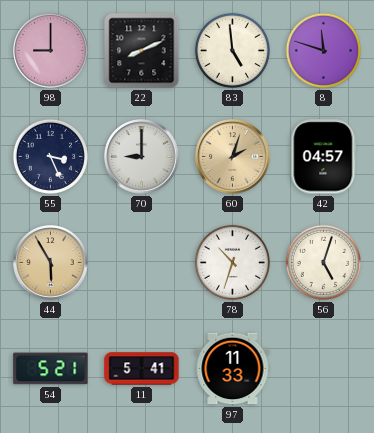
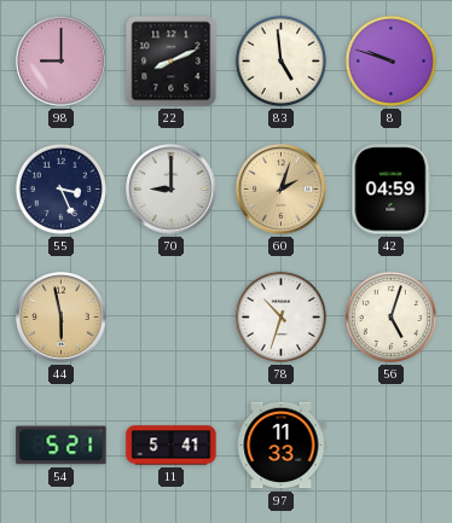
8: 11:48 -> 9:48 (390, 60)
42: 04:57 -> 04:59 (392, 190)
44: 5:55 -> 5:58 (62, 318)
